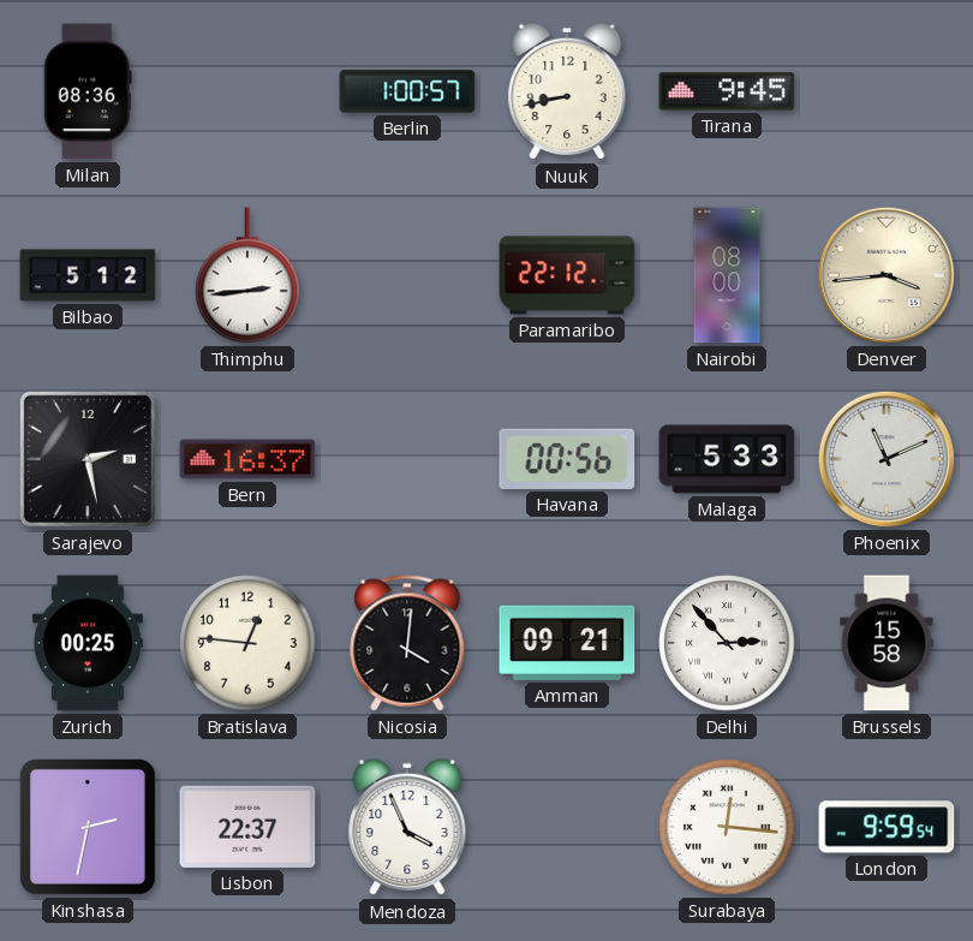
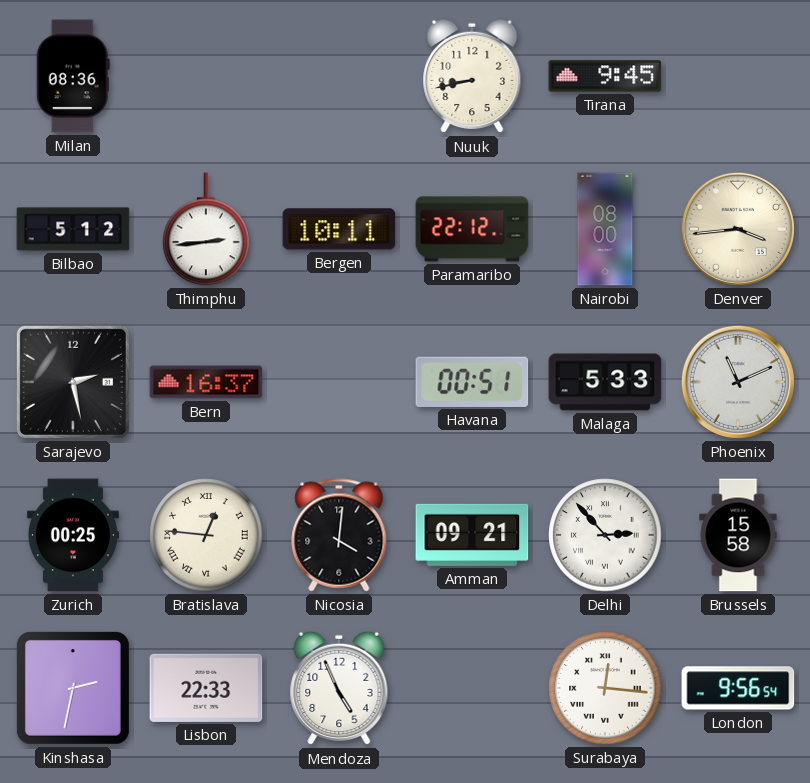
Berlin: 1:00 -> none (407, 91)
Bergen: none -> 10:11 (339, 229)
Havana: 00:56 -> 00:51 (472, 382)
Bratislava numerals: Arabic -> Roman (206, 535)
Lisbon: 22:37 -> 22:33 (206, 688)
Mendoza: 3:56 -> 4:56 (339, 688)
London: 9:59 -> 9:56 (738, 688)
